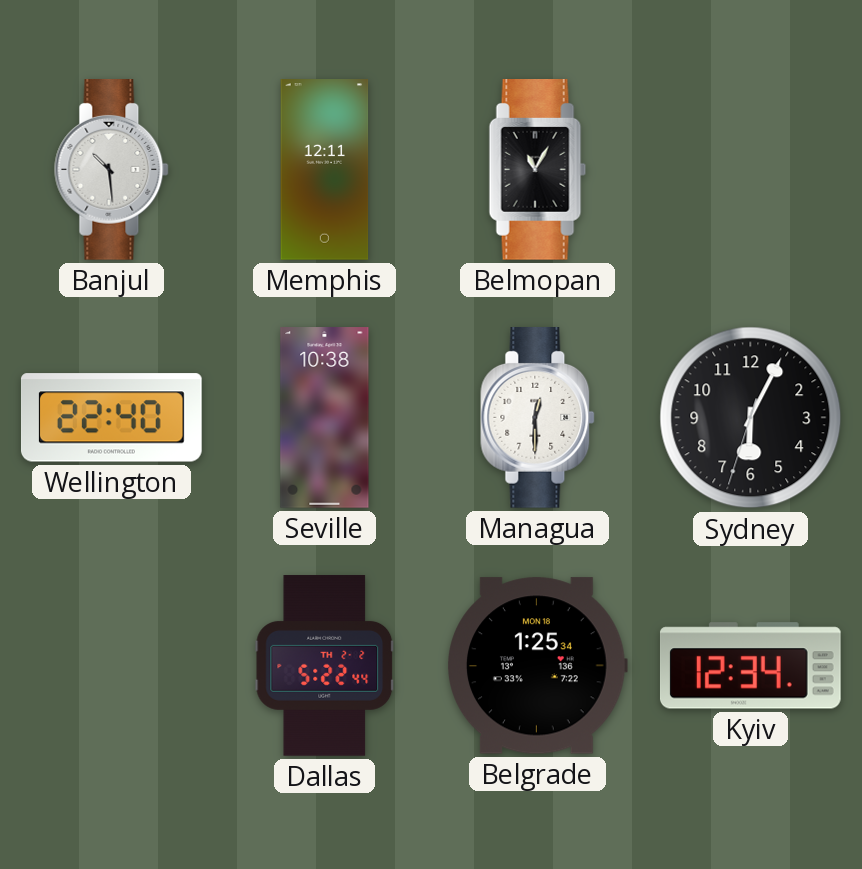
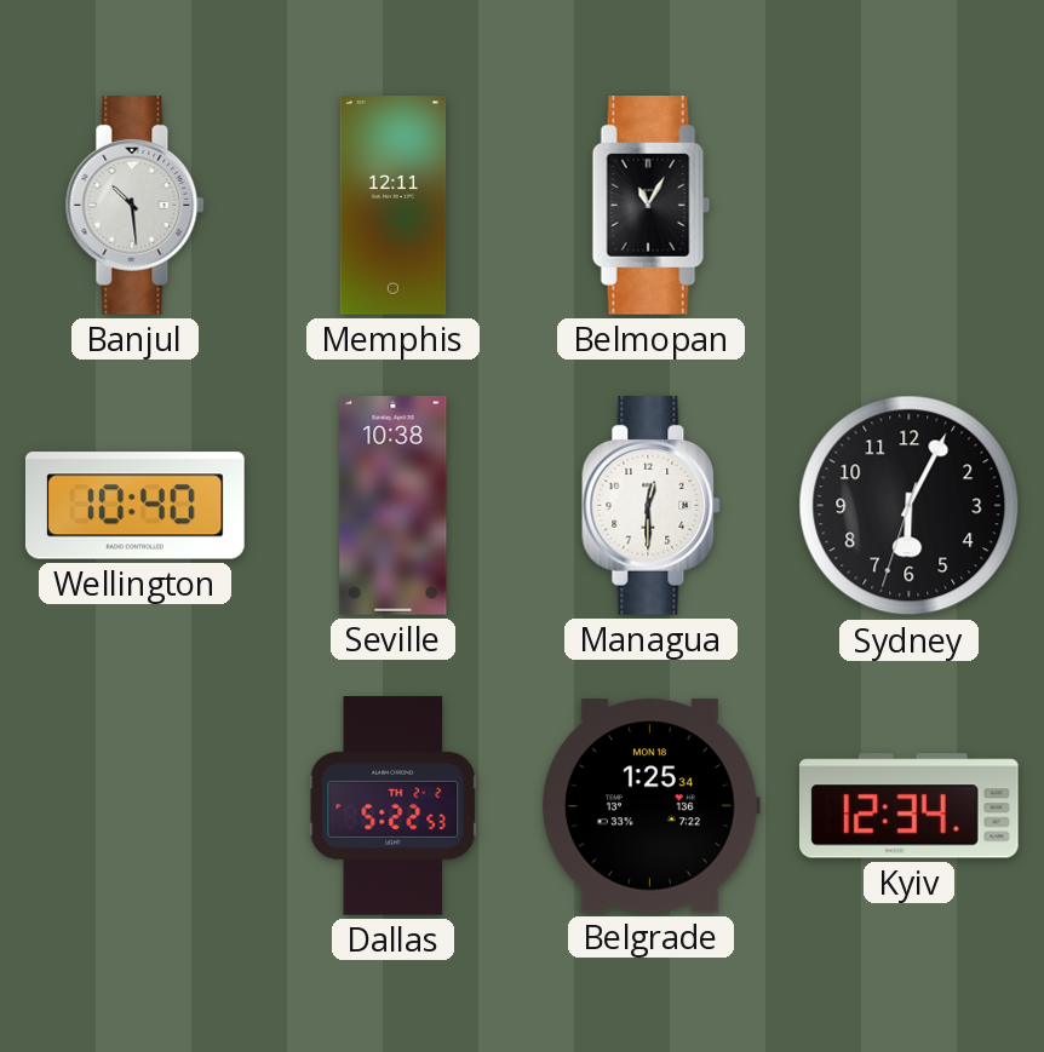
Wellington: 22:40 -> 10:40 (136, 506)
Dallas: 5:22:44 -> 5:22:53 (394, 806)
